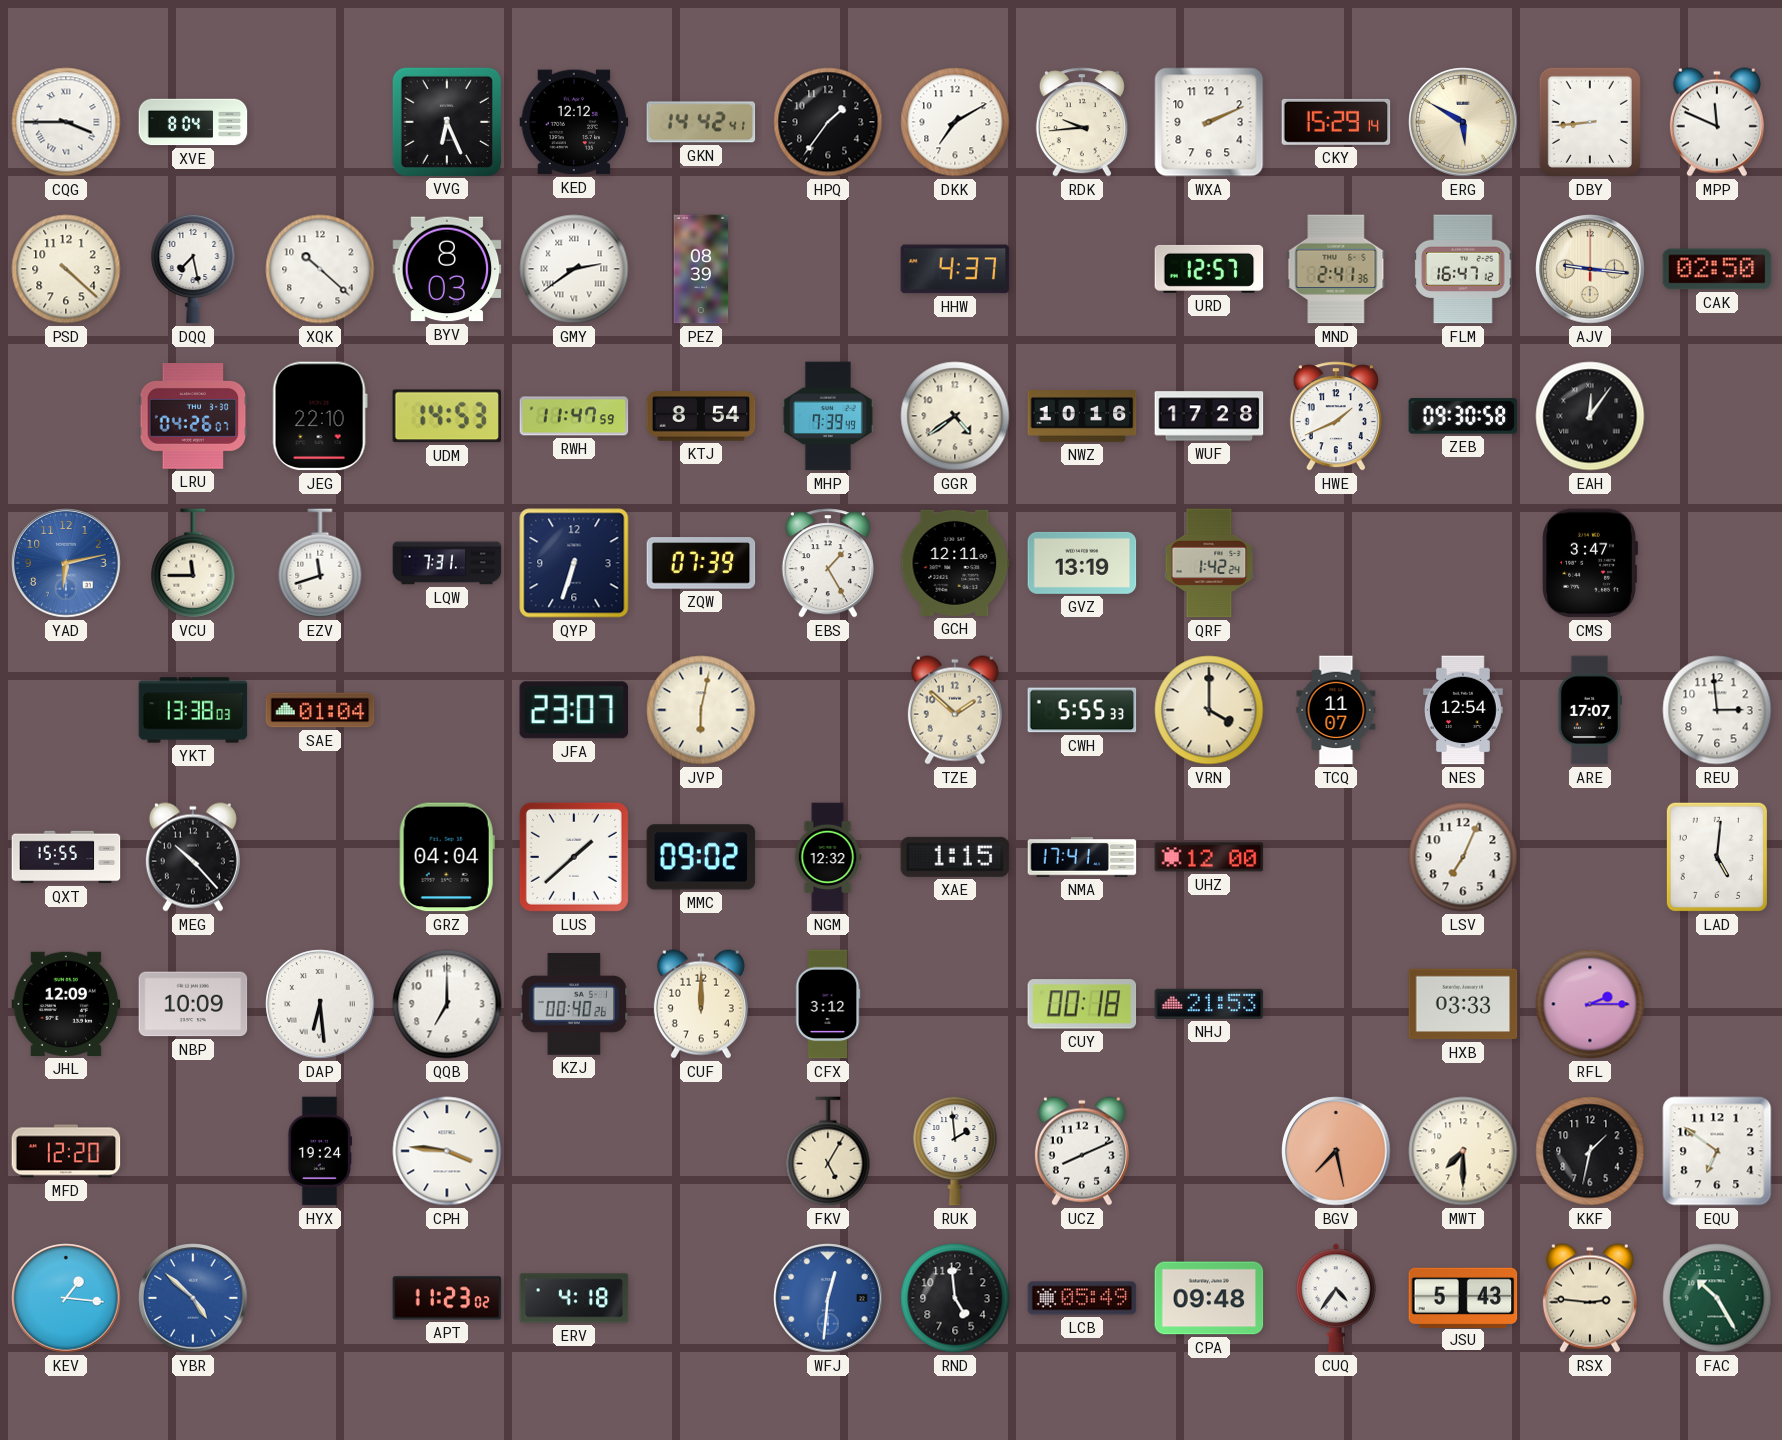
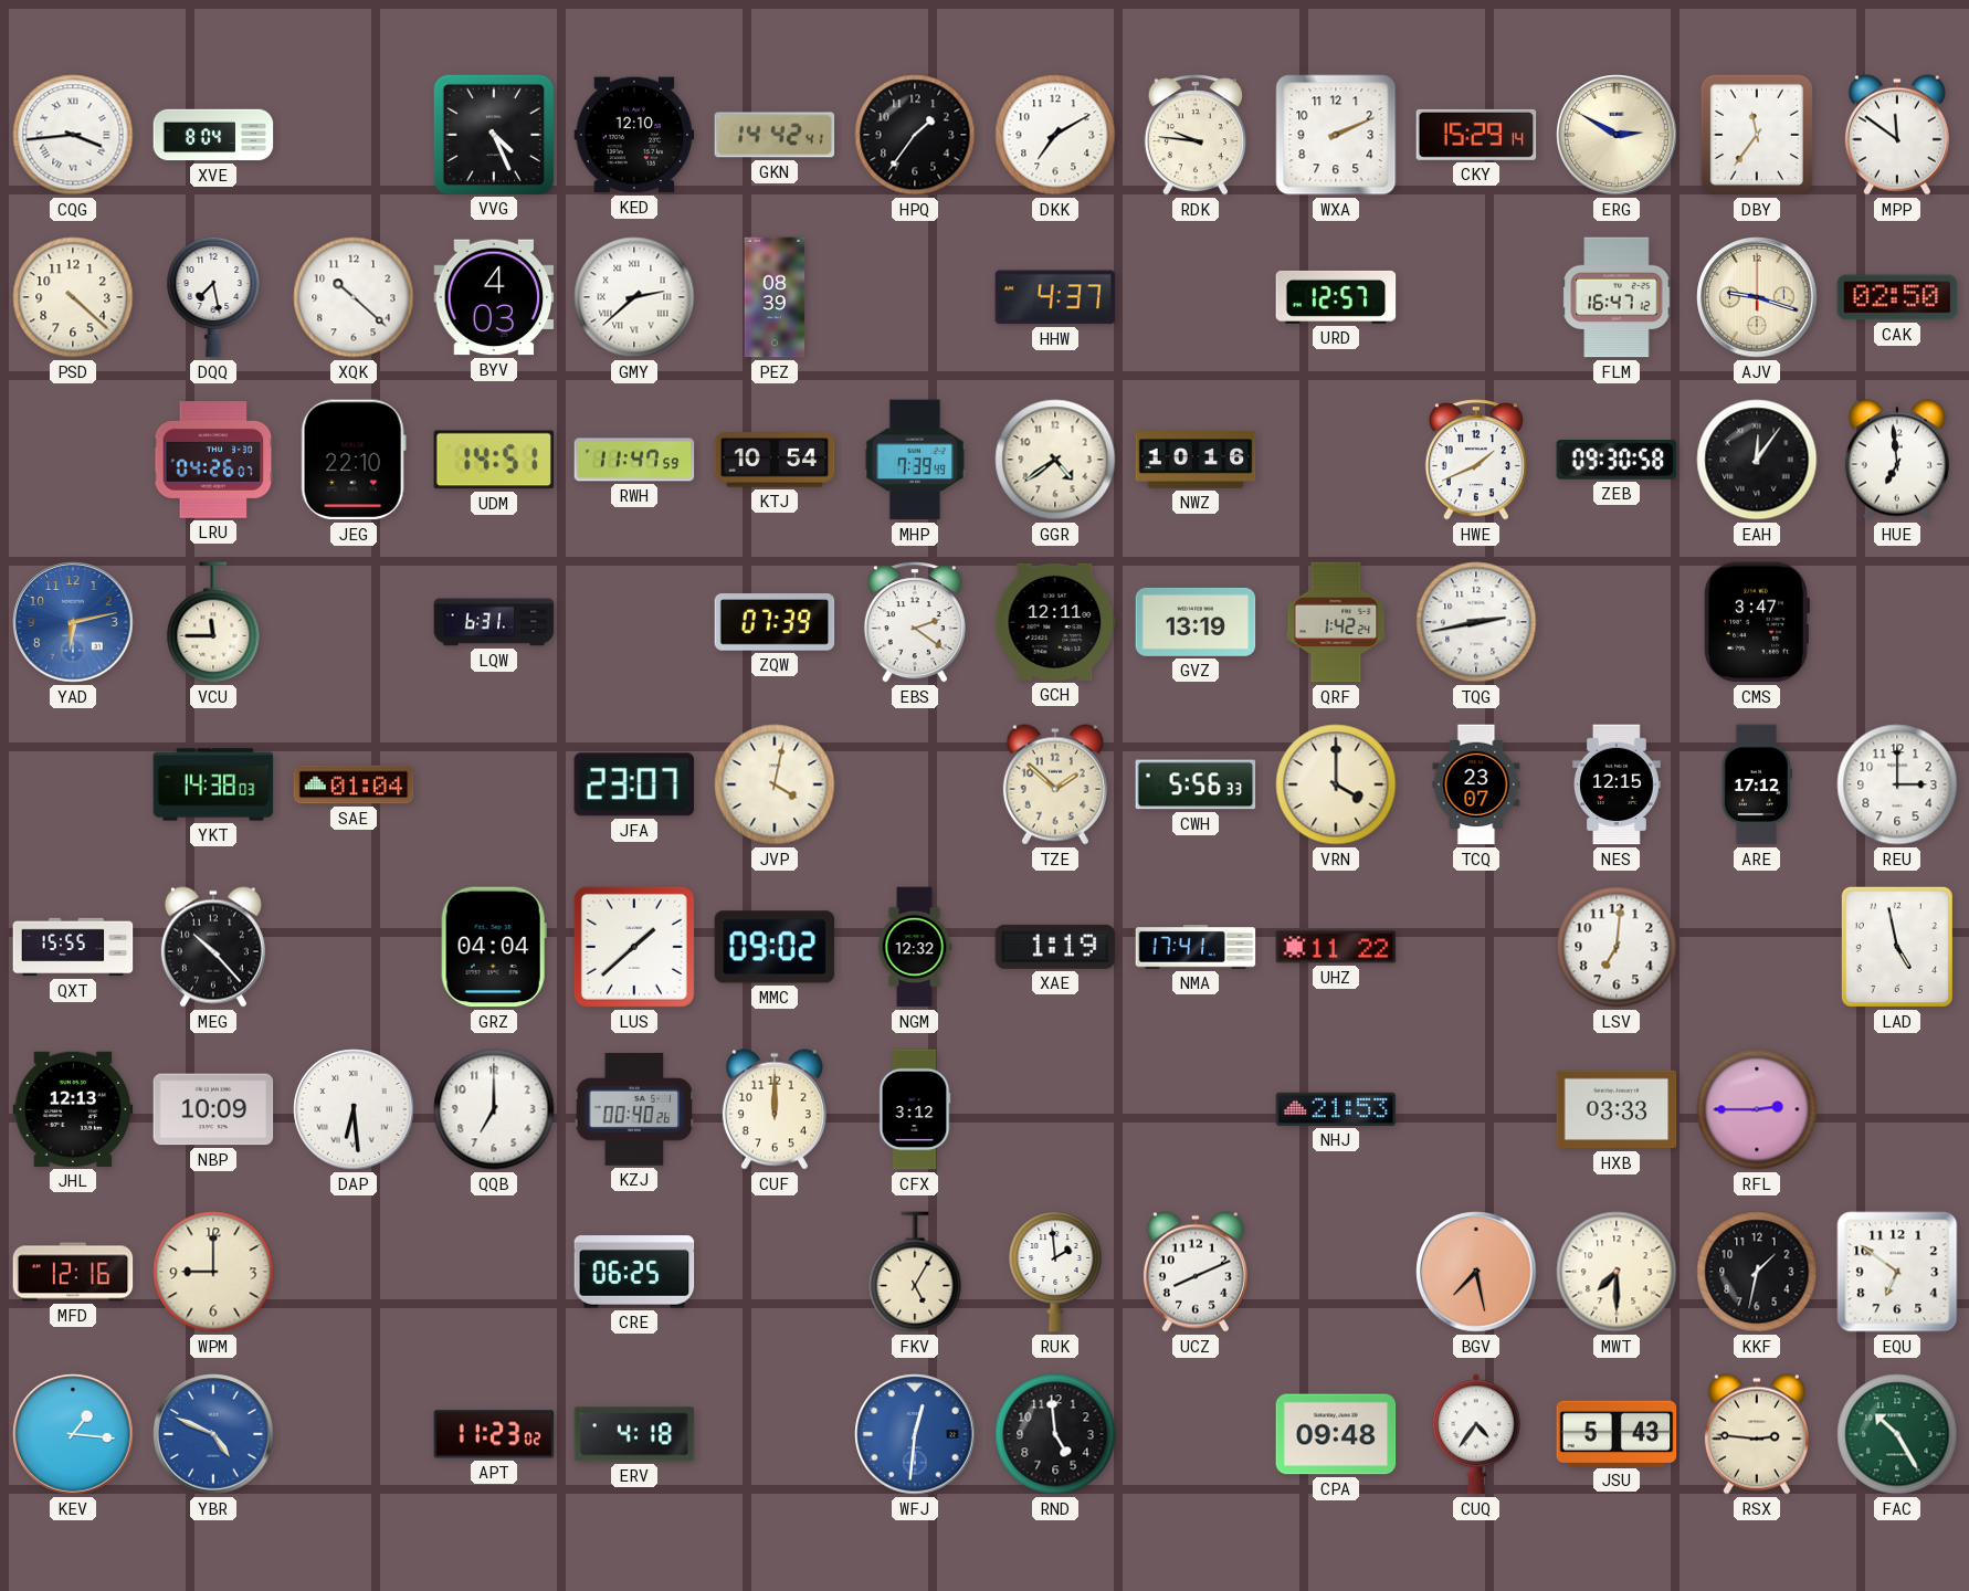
CQG: 3:45 -> 3:44 (73, 135)
VVG: 6:26 -> 4:26 (493, 134)
KED: 12:12 -> 12:10 (634, 135)
RDK: 9:44 -> 9:46 (1196, 135)
ERG: 5:50 -> 2:50 (1617, 135)
DBY: 8:44 -> 11:36 (1757, 135)
MPP: 11:49 -> 11:51 (1897, 135)
BYV: 8:03 -> 4:03 (494, 297)
GMY: 2:39 -> 2:38 (634, 297)
MND: 2:41 -> none (1336, 269)
AJV: 9:16 -> 9:18 (1757, 297)
UDM: 14:53 -> 14:51 (494, 460)
KTJ: 8:54 -> 10:54 (775, 460)
WUF: 17:28 -> none (1209, 416)
HUE: none -> 6:59 (1897, 460)
EZV: 11:42 -> none (320, 563)
LQW: 7:31 -> 6:31 (494, 622)
QYP: 6:33 -> none (574, 563)
EBS: 1:25 -> 2:21 (915, 622)
TQG: none -> 2:43 (1476, 622)
YKT: 13:38 -> 14:38 (213, 784)
JVP: 6:02 -> 4:02 (775, 784)
CWH: 5:55 -> 5:56 (1196, 784)
TCQ: 11:07 -> 23:07 (1476, 784)
NES: 12:54 -> 12:15 (1618, 784)
ARE: 17:07 -> 17:12 (1757, 784)
REU: 2:59 -> 3:00 (1897, 784)
XAE: 1:15 -> 1:19 (1055, 947)
UHZ: 12:00 -> 11:22 (1336, 947)
LSV: 7:04 -> 7:01 (1617, 947)
LAD: 5:01 -> 4:58 (1897, 947)
JHL: 12:09 -> 12:13 (73, 1109)
CUY: 00:18 -> none (1082, 1004)
RFL: 2:15 -> 2:45 (1757, 1109)
MFD: 12:20 -> 12:16 (73, 1272)
WPM: none -> 9:00 (213, 1272)
HYX: 19:24 -> none (319, 1151)
CPH: 3:46 -> none (447, 1151)
CRE: none -> 06:25 (634, 1272)
YBR: 4:52 -> 4:49 (213, 1434)
LCB: 05:49 -> none (1082, 1298)
